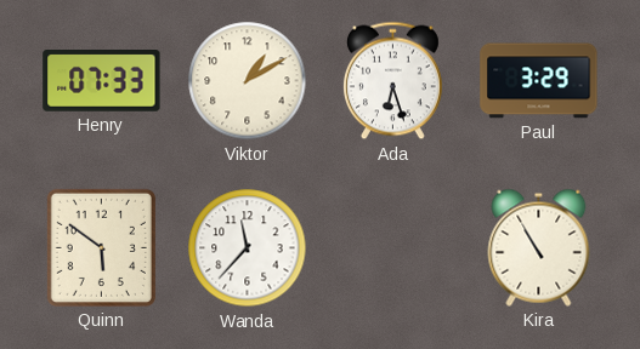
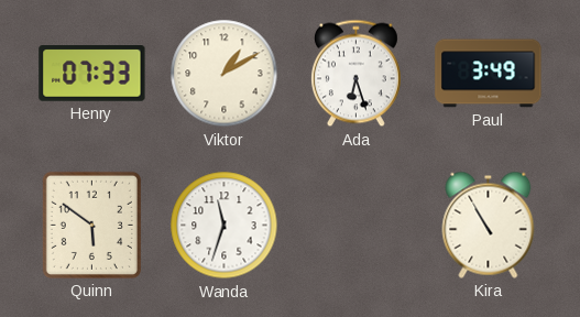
Paul: 3:29 -> 3:49 (489, 74)
Wanda: 11:37 -> 11:33 (225, 226)
